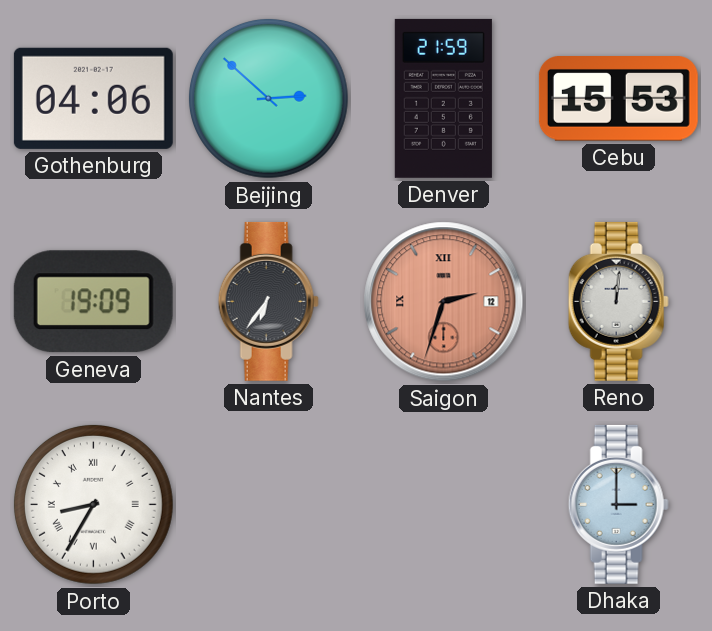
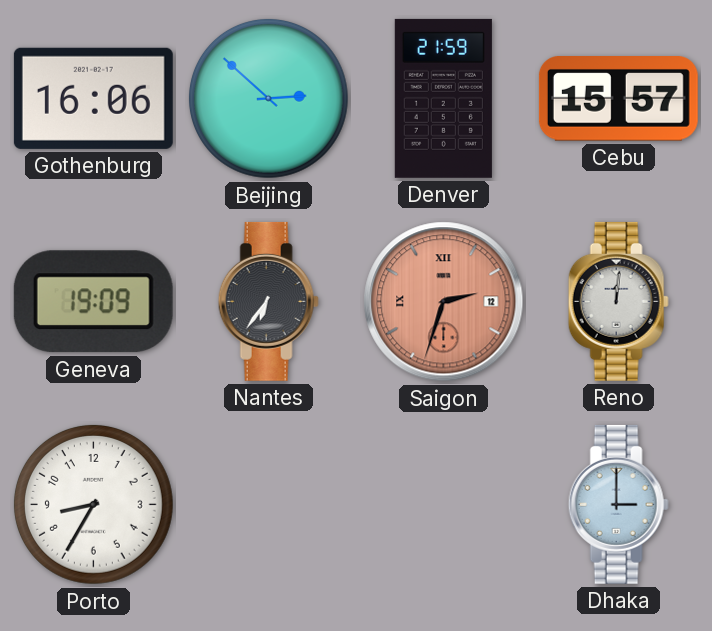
Gothenburg: 04:06 -> 16:06 (93, 98)
Cebu: 15:53 -> 15:57 (618, 99)
Porto numerals: Roman -> Arabic (93, 504)
